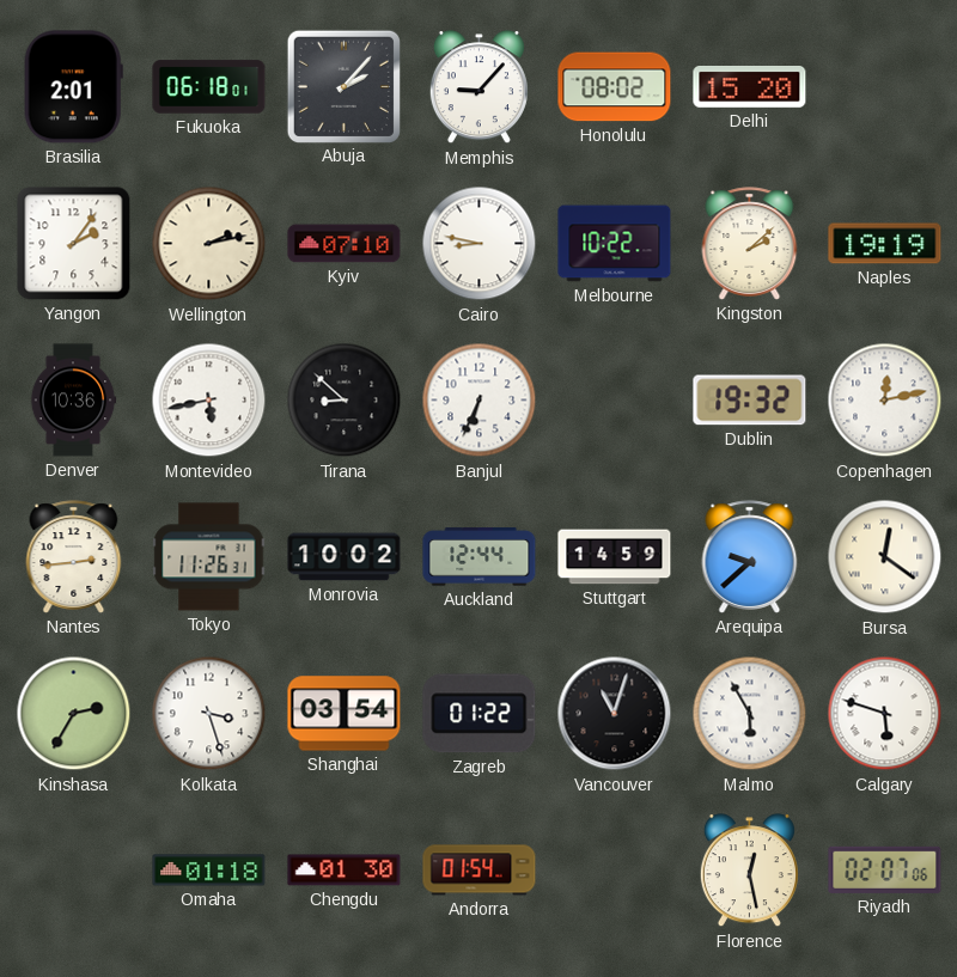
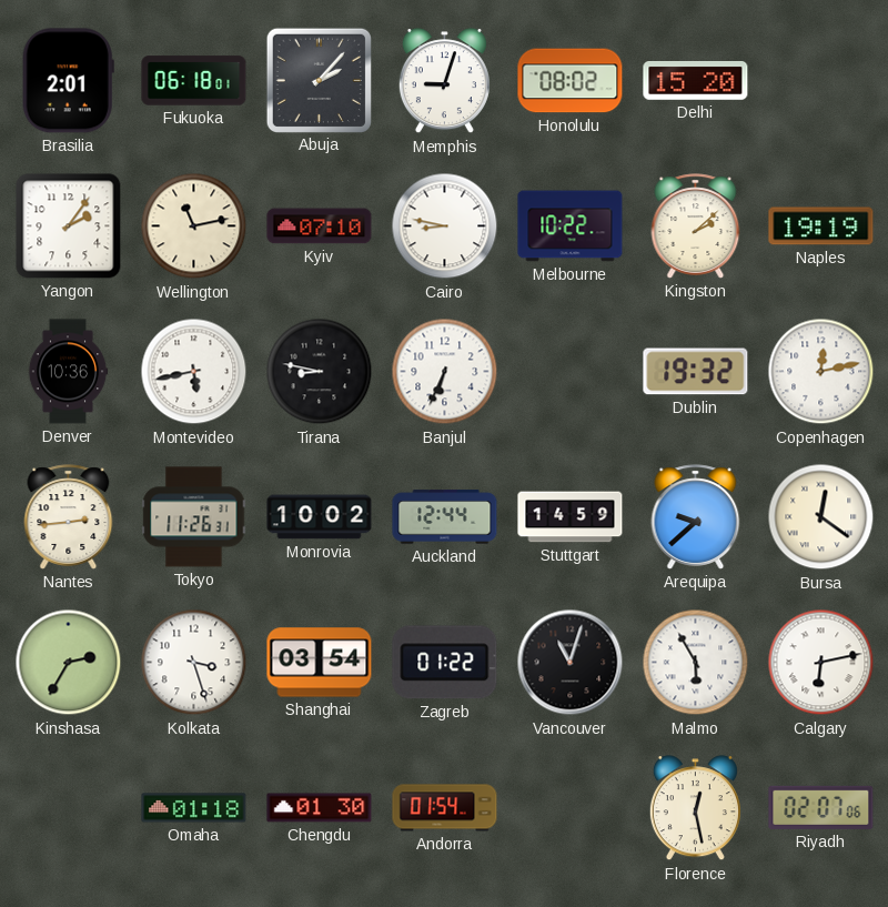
Memphis: 9:07 -> 9:03 (444, 81)
Wellington: 2:13 -> 11:13 (194, 226)
Tirana: 8:52 -> 8:47 (320, 372)
Calgary: 5:48 -> 6:13 (821, 663)
